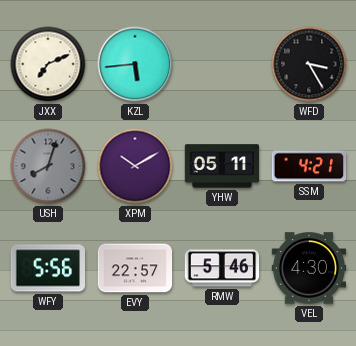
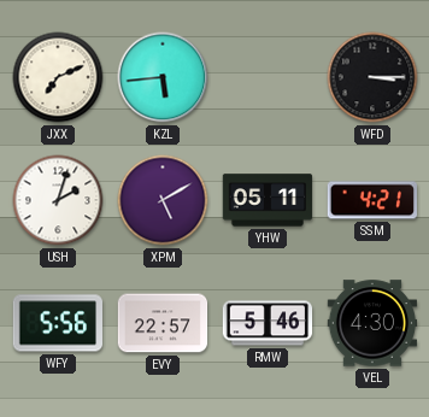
WFD: 3:25 -> 3:15 (372, 77)
USH: 8:03 -> 2:03 (58, 200)
USH dial: grey -> white (58, 200)
XPM: 10:10 -> 5:10 (163, 200)
